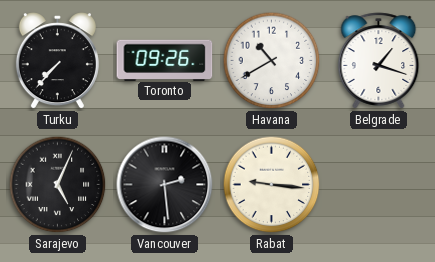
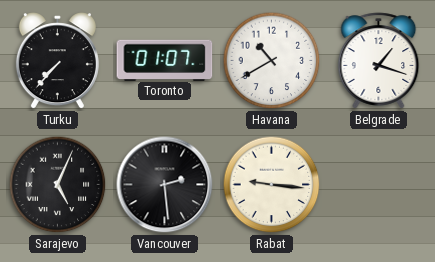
Toronto: 09:26 -> 01:07 (165, 60)
